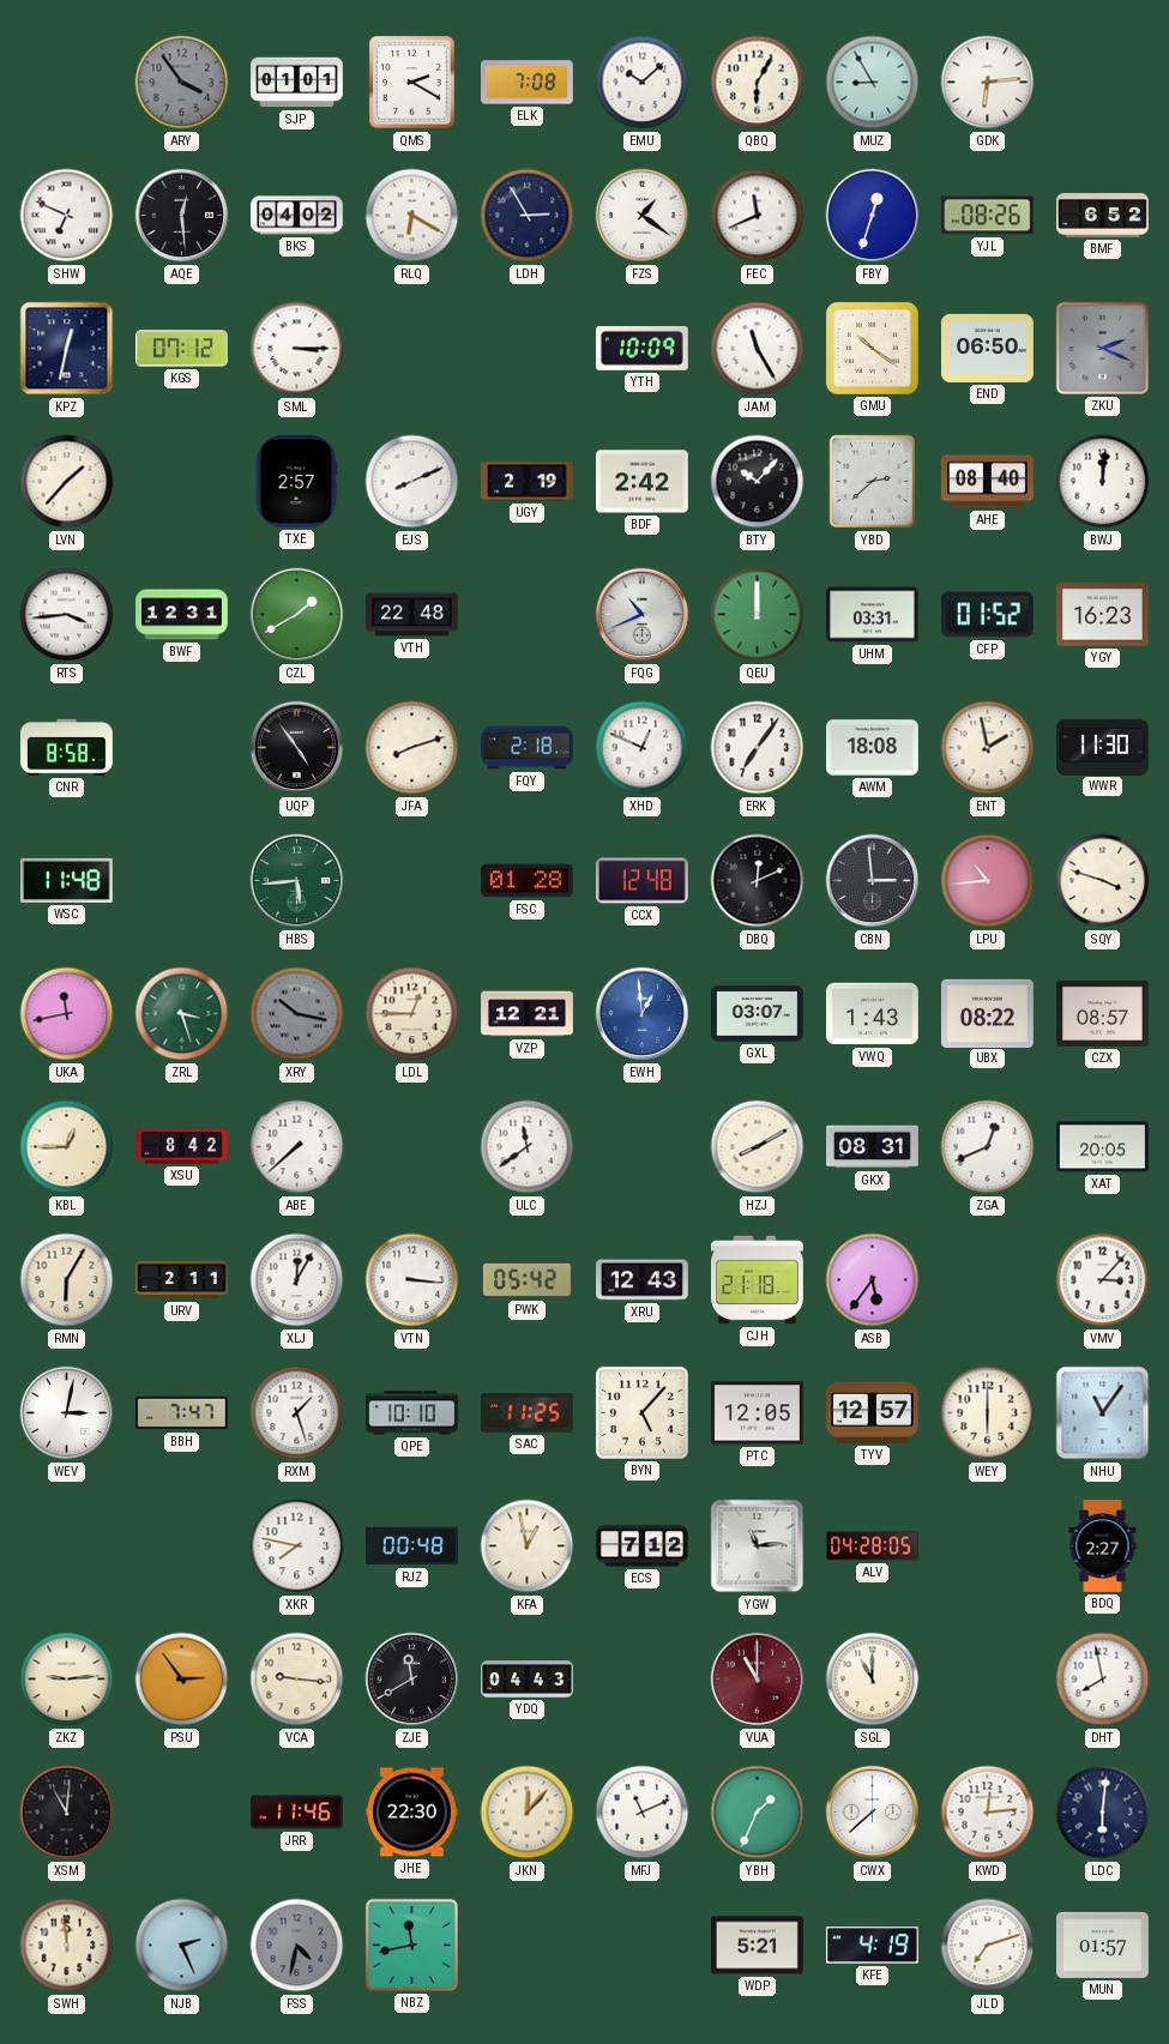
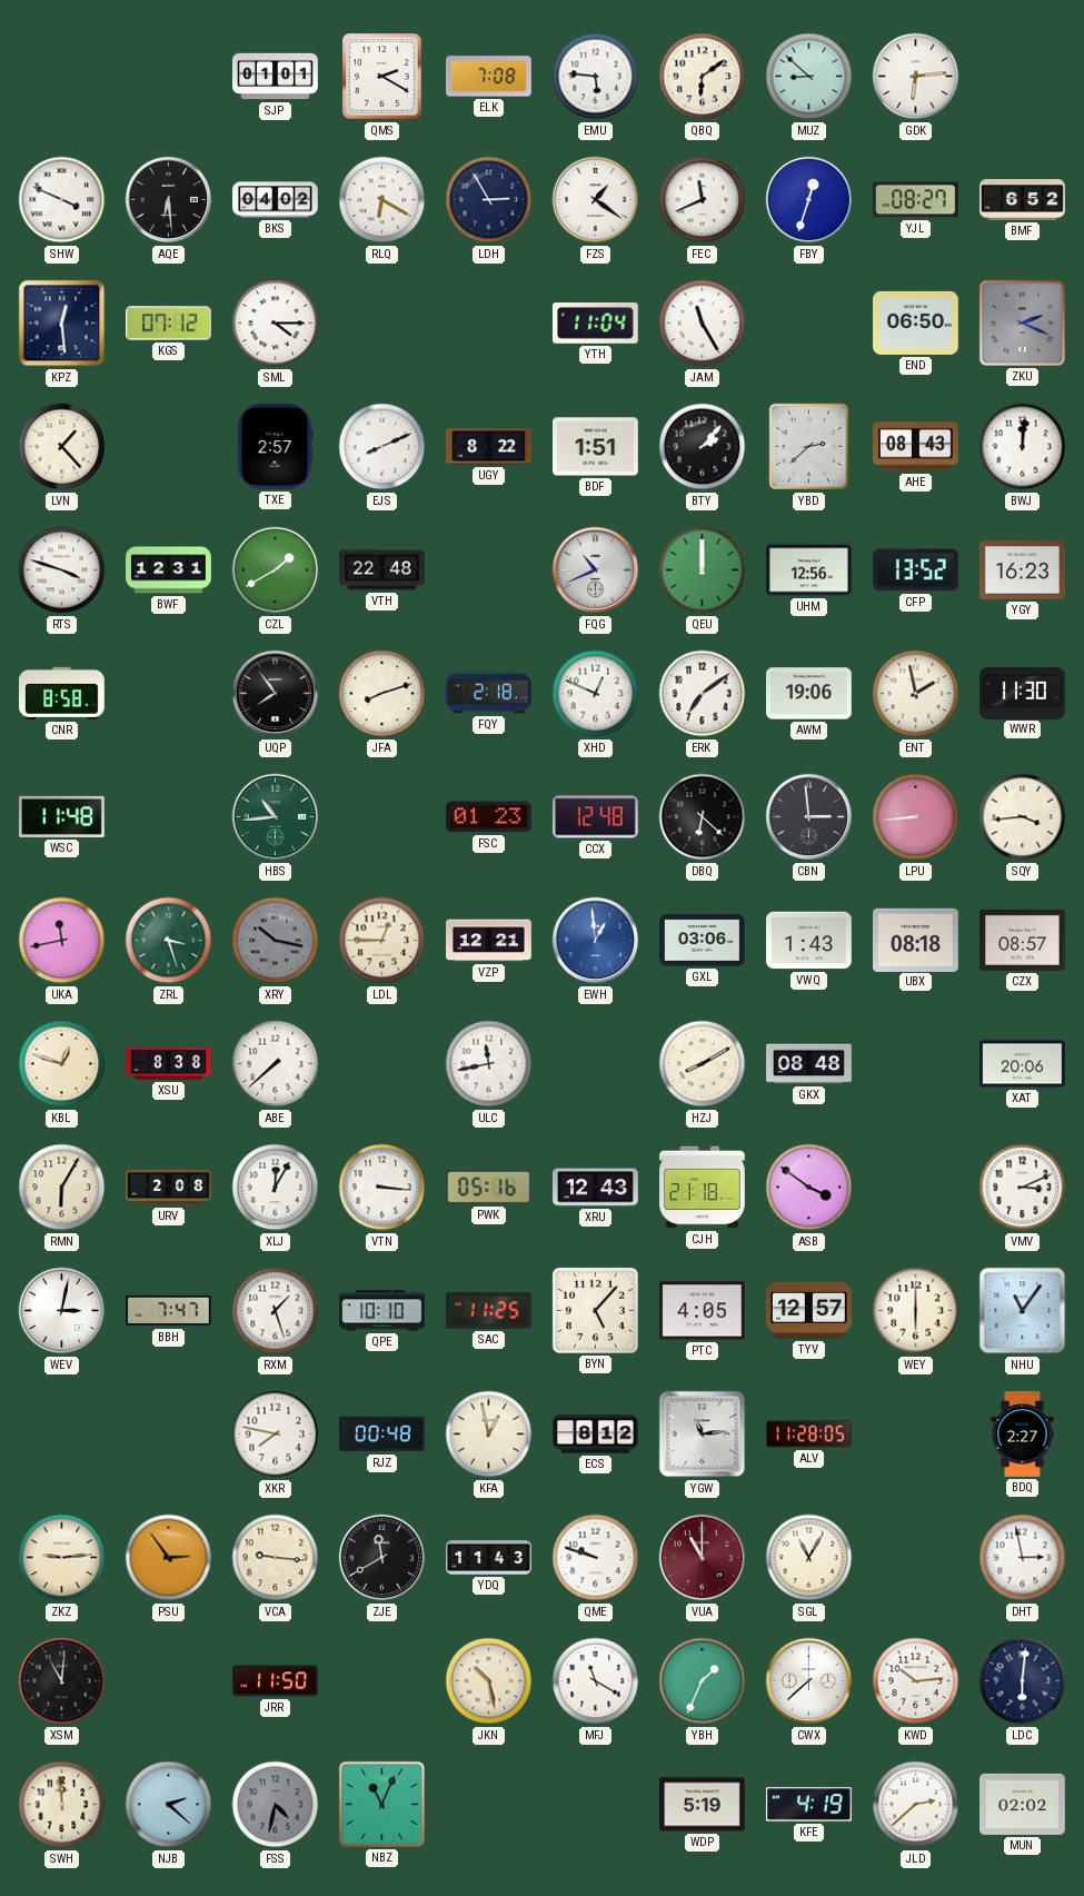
ARY: 3:54 -> none (182, 83)
EMU: 10:08 -> 5:46 (596, 77)
QBQ: 6:05 -> 6:09 (703, 77)
MUZ: 8:55 -> 8:52 (809, 77)
SHW: 6:49 -> 3:49 (62, 200)
AQE: 12:29 -> 6:29 (169, 200)
YJL: 08:26 -> 08:27 (915, 200)
KPZ: 12:32 -> 12:29 (62, 324)
SML: 3:15 -> 4:15 (276, 324)
YTH: 10:09 -> 11:04 (595, 324)
GMU: 10:21 -> none (872, 348)
LVN: 1:37 -> 1:23 (62, 447)
UGY: 2:19 -> 8:22 (489, 447)
BDF: 2:42 -> 1:51 (596, 447)
BTY: 10:07 -> 2:07 (703, 447)
AHE: 08:40 -> 08:43 (916, 447)
RTS: 3:44 -> 3:48 (62, 570)
UHM: 03:31 -> 12:56 (809, 570)
CFP: 01:52 -> 13:52 (915, 570)
UQP: 4:54 -> 7:54 (276, 694)
ERK: 7:06 -> 7:09 (703, 694)
AWM: 18:08 -> 19:06 (809, 694)
HBS: 5:44 -> 10:44 (276, 817)
FSC: 01:28 -> 01:23 (489, 817)
DBQ: 12:11 -> 6:22 (703, 817)
LPU: 10:44 -> 8:44 (916, 817)
SQY: 3:48 -> 3:44 (1023, 817)
GXL: 03:07 -> 03:06 (703, 941)
UBX: 08:22 -> 08:18 (916, 940)
KBL: 12:45 -> 12:48 (62, 1064)
XSU: 8:42 -> 8:38 (169, 1064)
ULC: 11:39 -> 11:43 (489, 1064)
GKX: 08:31 -> 08:48 (809, 1064)
ZGA: 12:41 -> none (988, 1147)
XAT: 20:05 -> 20:06 (1023, 1064)
URV: 2:11 -> 2:08 (169, 1188)
PWK: 05:42 -> 05:16 (489, 1187)
ASB: 5:36 -> 3:51 (809, 1188)
VMV: 3:07 -> 3:11 (1023, 1188)
PTC: 12:05 -> 4:05 (703, 1311)
ECS: 7:12 -> 8:12 (596, 1435)
ALV: 04:28 -> 11:28 (809, 1435)
YDQ: 04:43 -> 11:43 (489, 1558)
QME: none -> 9:48 (596, 1558)
SGL: 11:00 -> 11:05 (809, 1558)
DHT: 7:58 -> 2:58 (1023, 1558)
JRR: 11:46 -> 11:50 (276, 1681)
JHE: 22:30 -> none (412, 1813)
JKN: 12:07 -> 10:28 (489, 1681)
MFJ: 11:11 -> 11:20 (596, 1681)
KWD: 12:14 -> 10:14 (916, 1681)
NJB: 2:26 -> 2:22 (169, 1805)
NBZ: 11:43 -> 11:04 (381, 1804)
WDP: 5:21 -> 5:19 (703, 1805)
JLD: 7:12 -> 2:38 (916, 1805)
MUN: 01:57 -> 02:02 (1023, 1804)
